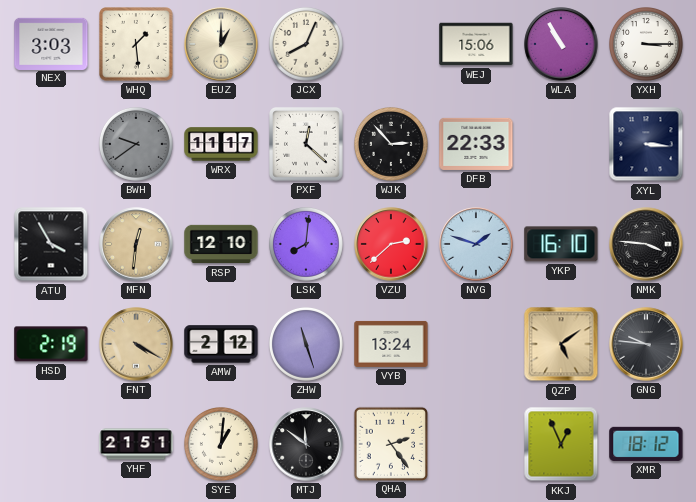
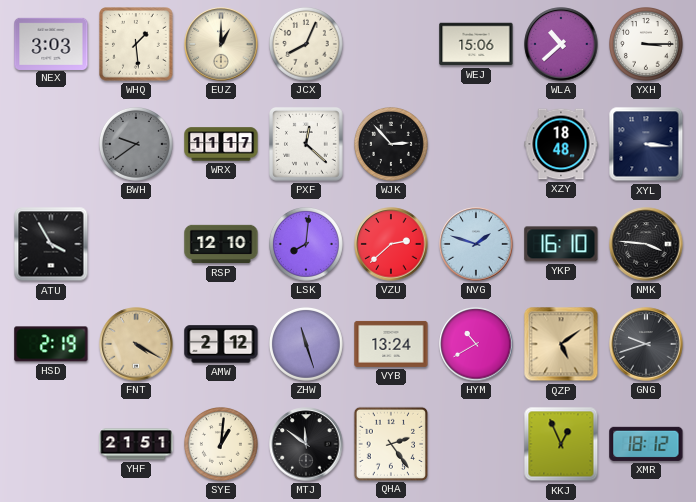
WLA: 10:55 -> 10:38 (561, 44)
DFB: 22:33 -> none (476, 144)
XZY: none -> 18:48 (561, 144)
MFN: 12:31 -> none (136, 244)
HYM: none -> 10:40 (476, 344)
GNG: 9:46 -> 9:42 (646, 344)
